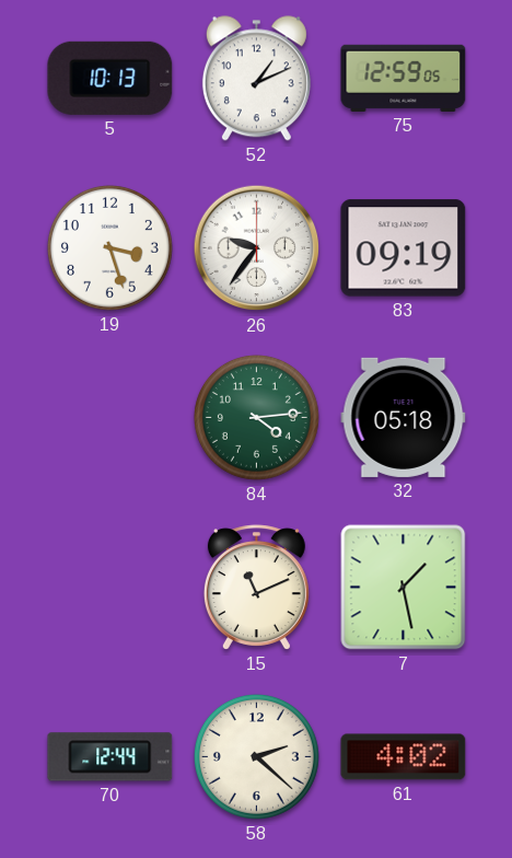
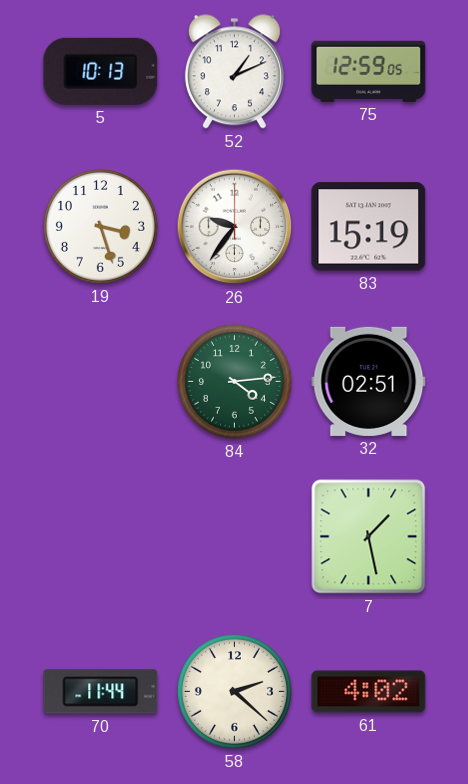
83: 09:19 -> 15:19 (369, 227)
32: 05:18 -> 02:51 (369, 381)
15: 11:11 -> none (256, 588)
70: 12:44 -> 11:44 (101, 692)
